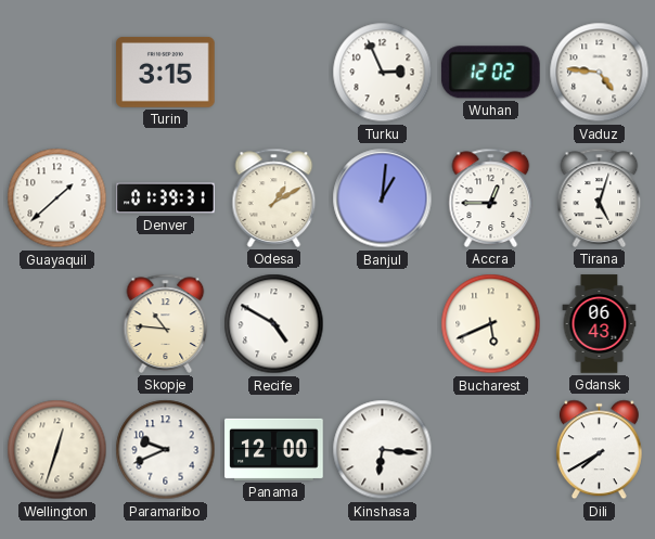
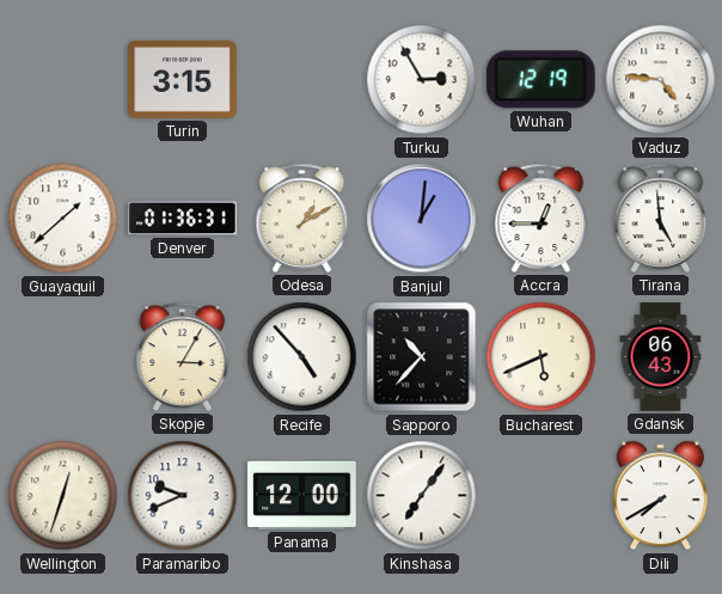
Turku: 2:56 -> 2:55 (422, 80)
Wuhan: 12:02 -> 12:19 (540, 80)
Denver: 01:39 -> 01:36 (183, 219)
Tirana: 5:03 -> 4:59 (661, 218)
Skopje: 10:46 -> 3:05 (183, 356)
Recife: 4:50 -> 4:53 (302, 357)
Sapporo: none -> 10:37 (422, 357)
Kinshasa: 6:16 -> 7:06 (422, 496)
